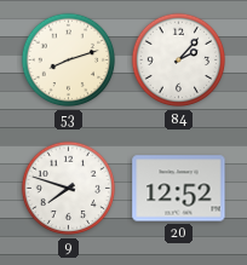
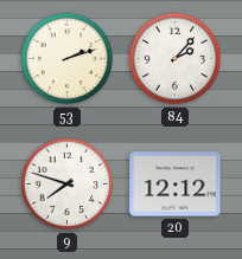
53: 8:12 -> 2:12 (68, 59)
20: 12:52 -> 12:12 (176, 184)
